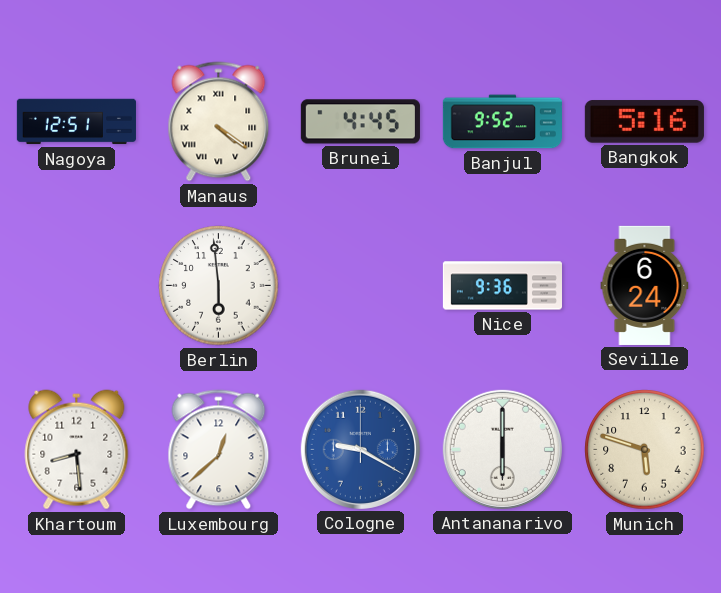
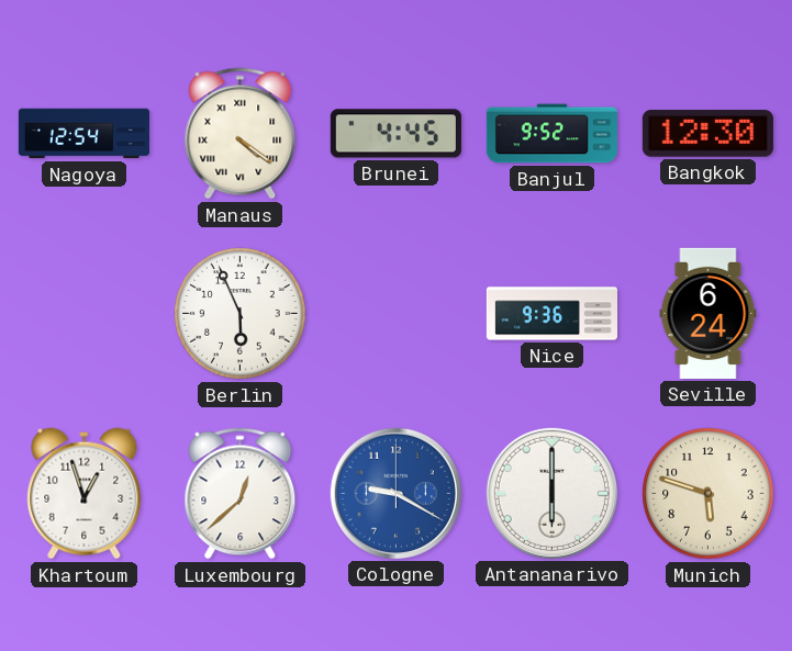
Nagoya: 12:51 -> 12:54 (83, 134)
Bangkok: 5:16 -> 12:30 (707, 134)
Berlin: 5:59 -> 5:56 (241, 314)
Khartoum: 8:29 -> 12:57 (85, 494)
